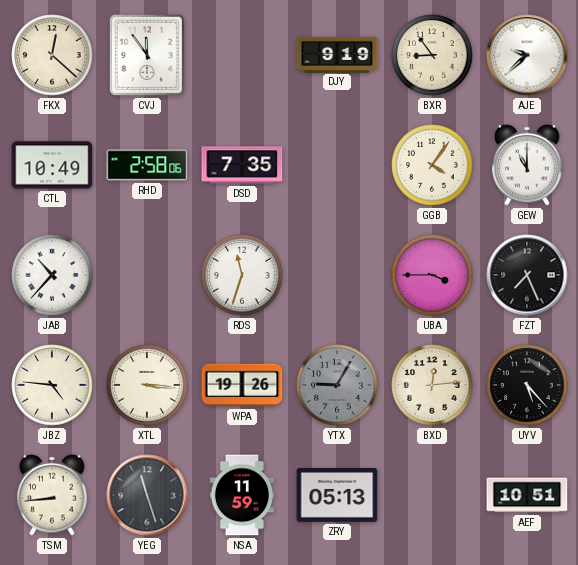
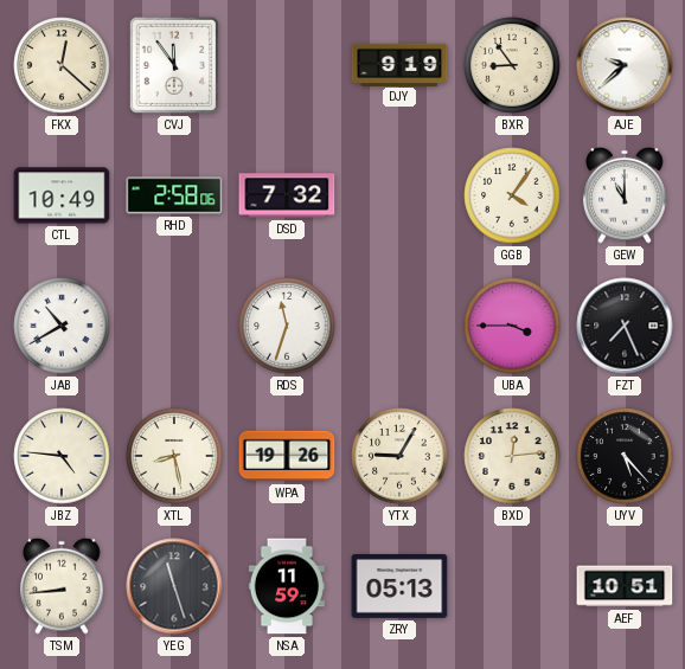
DSD: 7:35 -> 7:32 (287, 195)
JAB: 10:37 -> 10:40 (62, 326)
XTL: 3:16 -> 8:28 (174, 456)
YTX dial: grey -> cream (399, 456)
